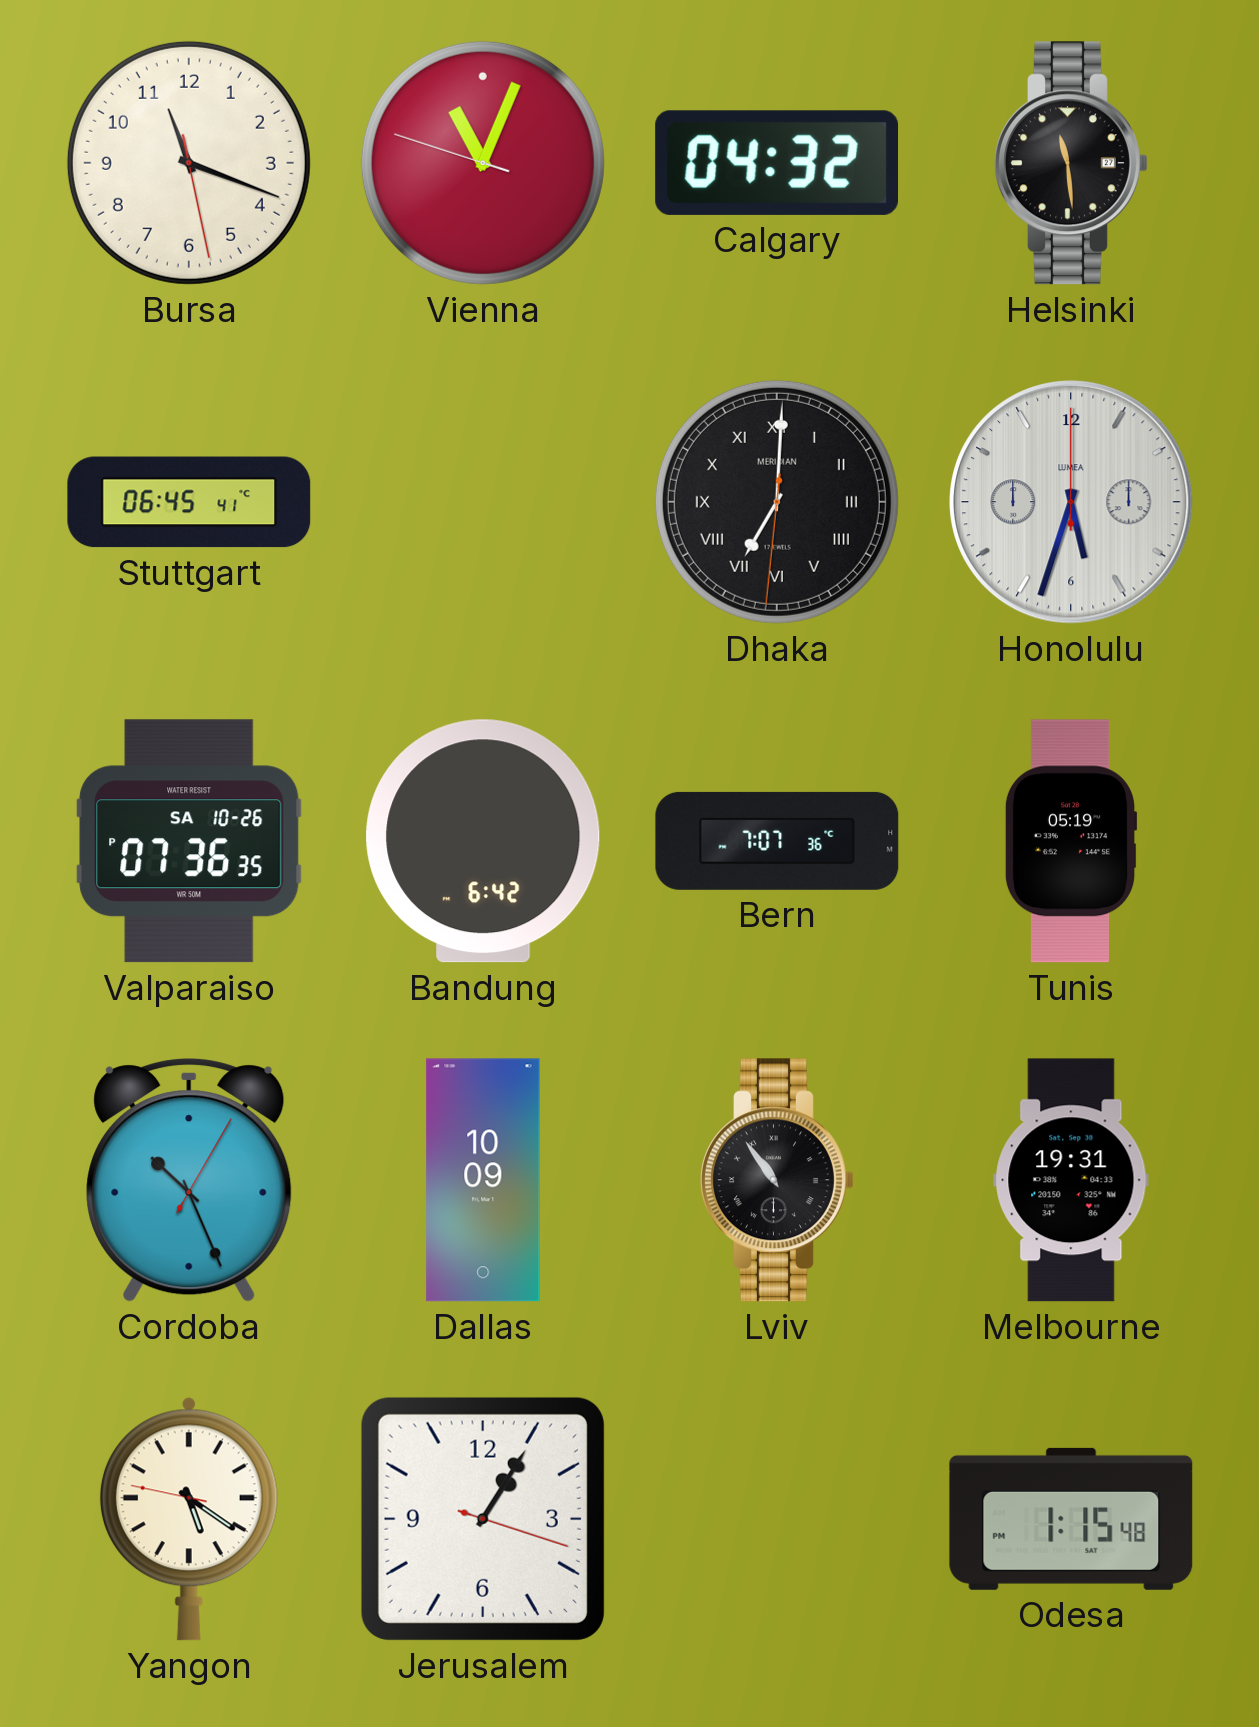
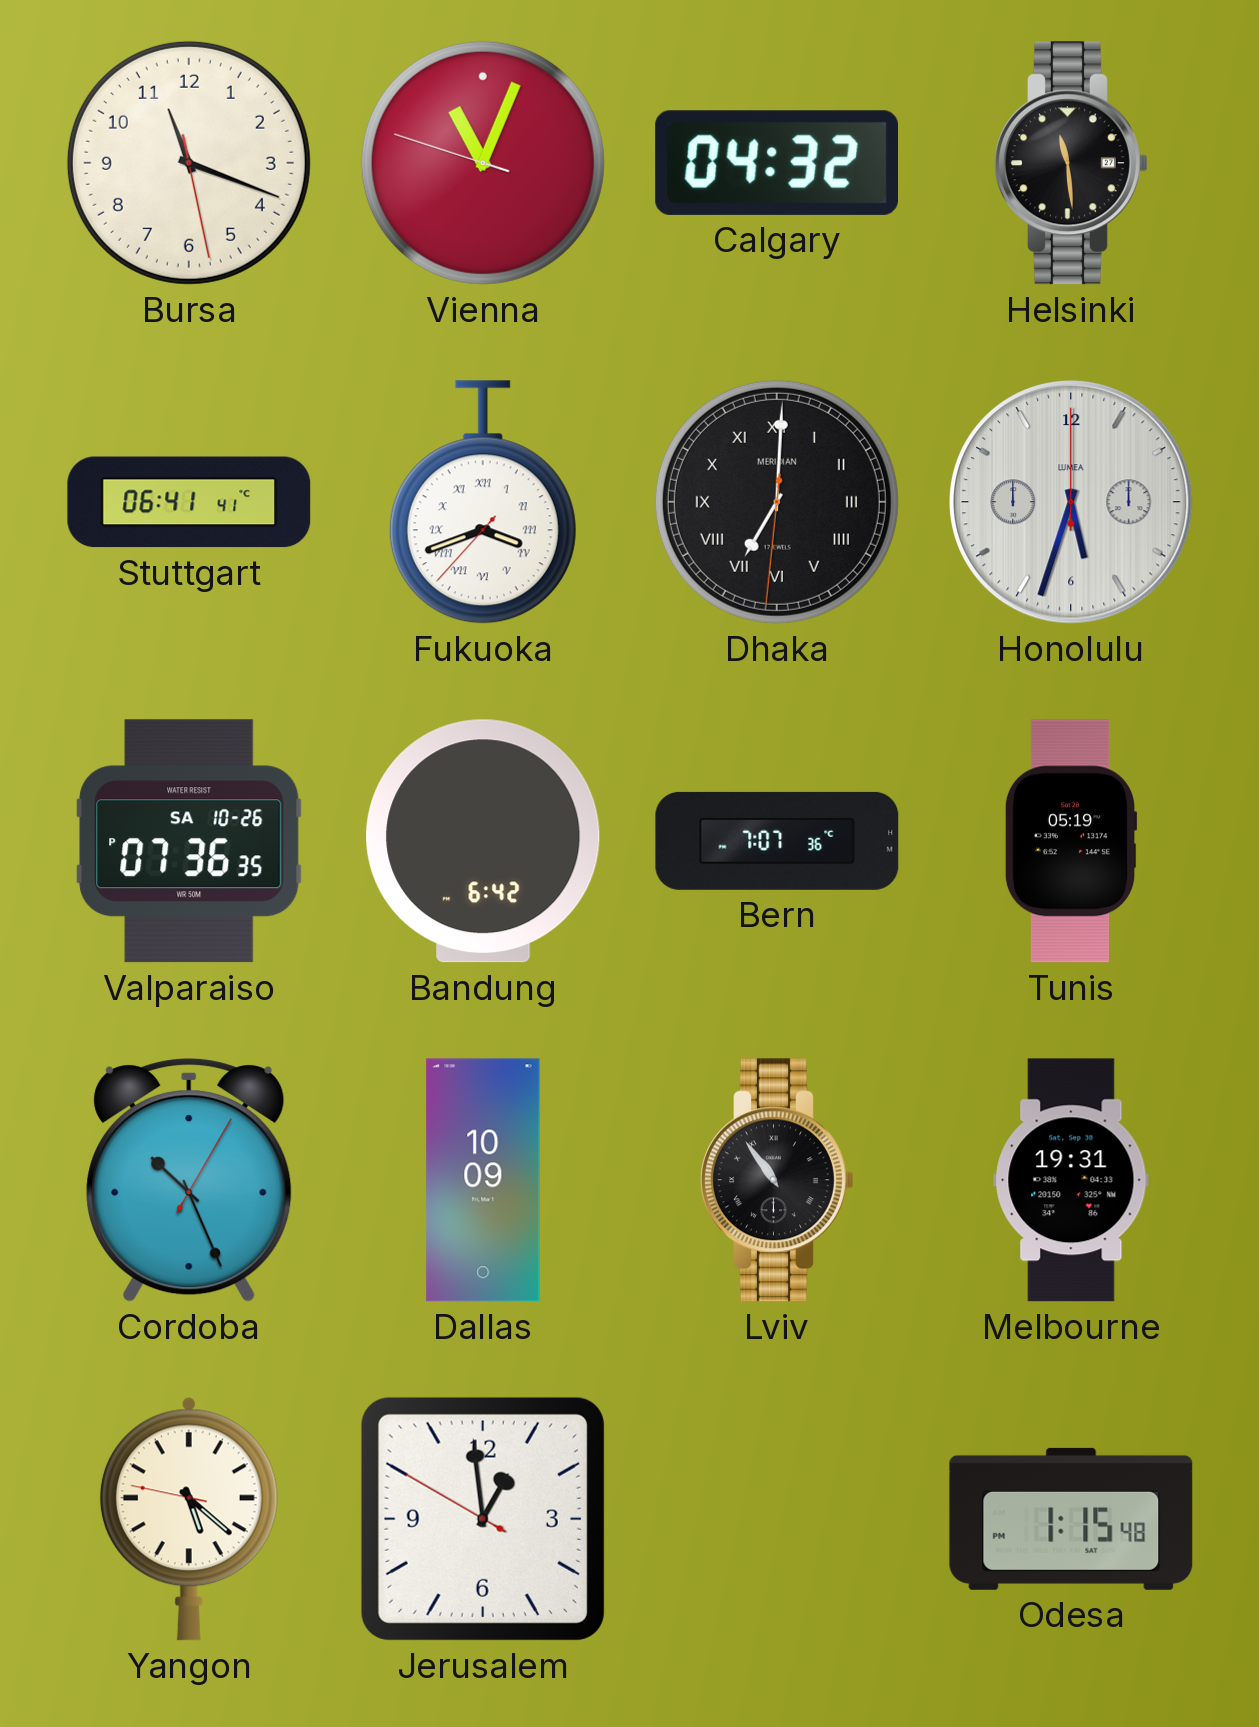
Stuttgart: 06:45 -> 06:41 (189, 502)
Fukuoka: none -> 3:41 (483, 502)
Yangon: 5:20 -> 5:21 (189, 1519)
Jerusalem: 1:05 -> 12:58 (483, 1519)
